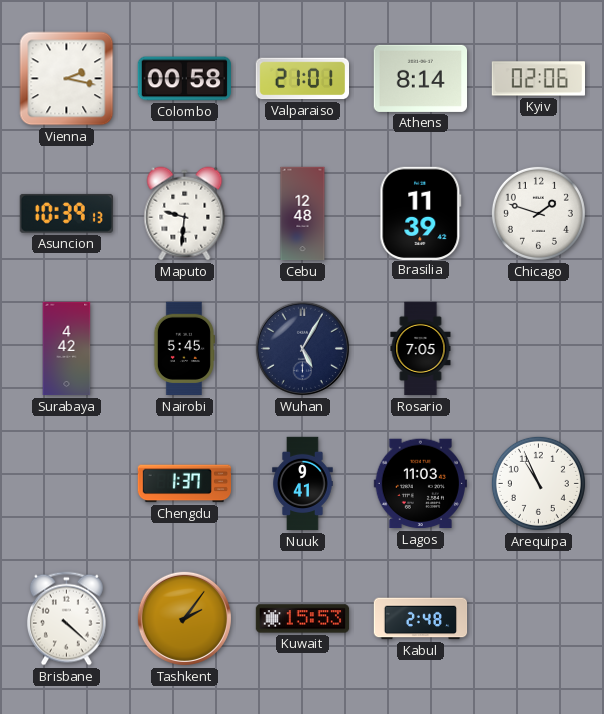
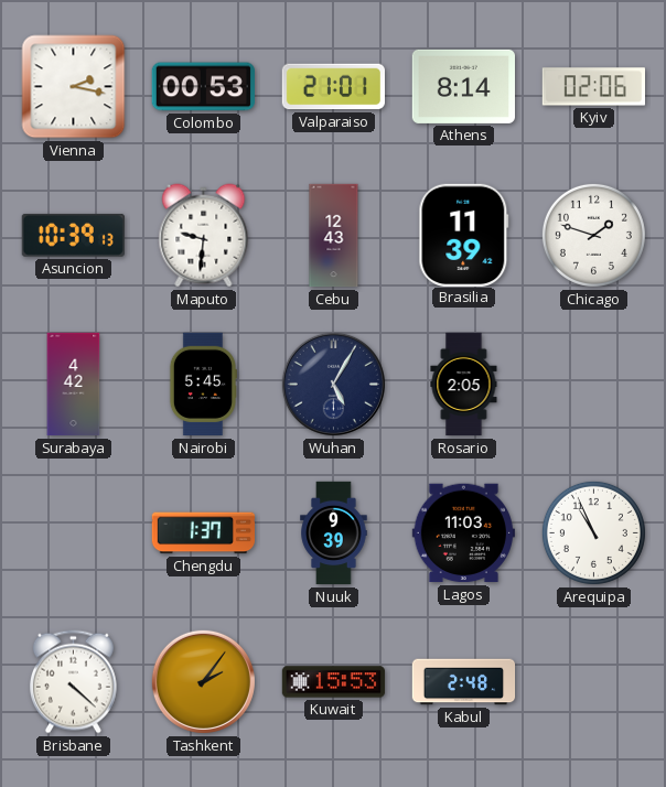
Colombo: 00:58 -> 00:53 (203, 87)
Cebu: 12:48 -> 12:43 (334, 236)
Rosario: 7:05 -> 2:05 (464, 385)
Nuuk: 9:41 -> 9:39 (334, 533)
